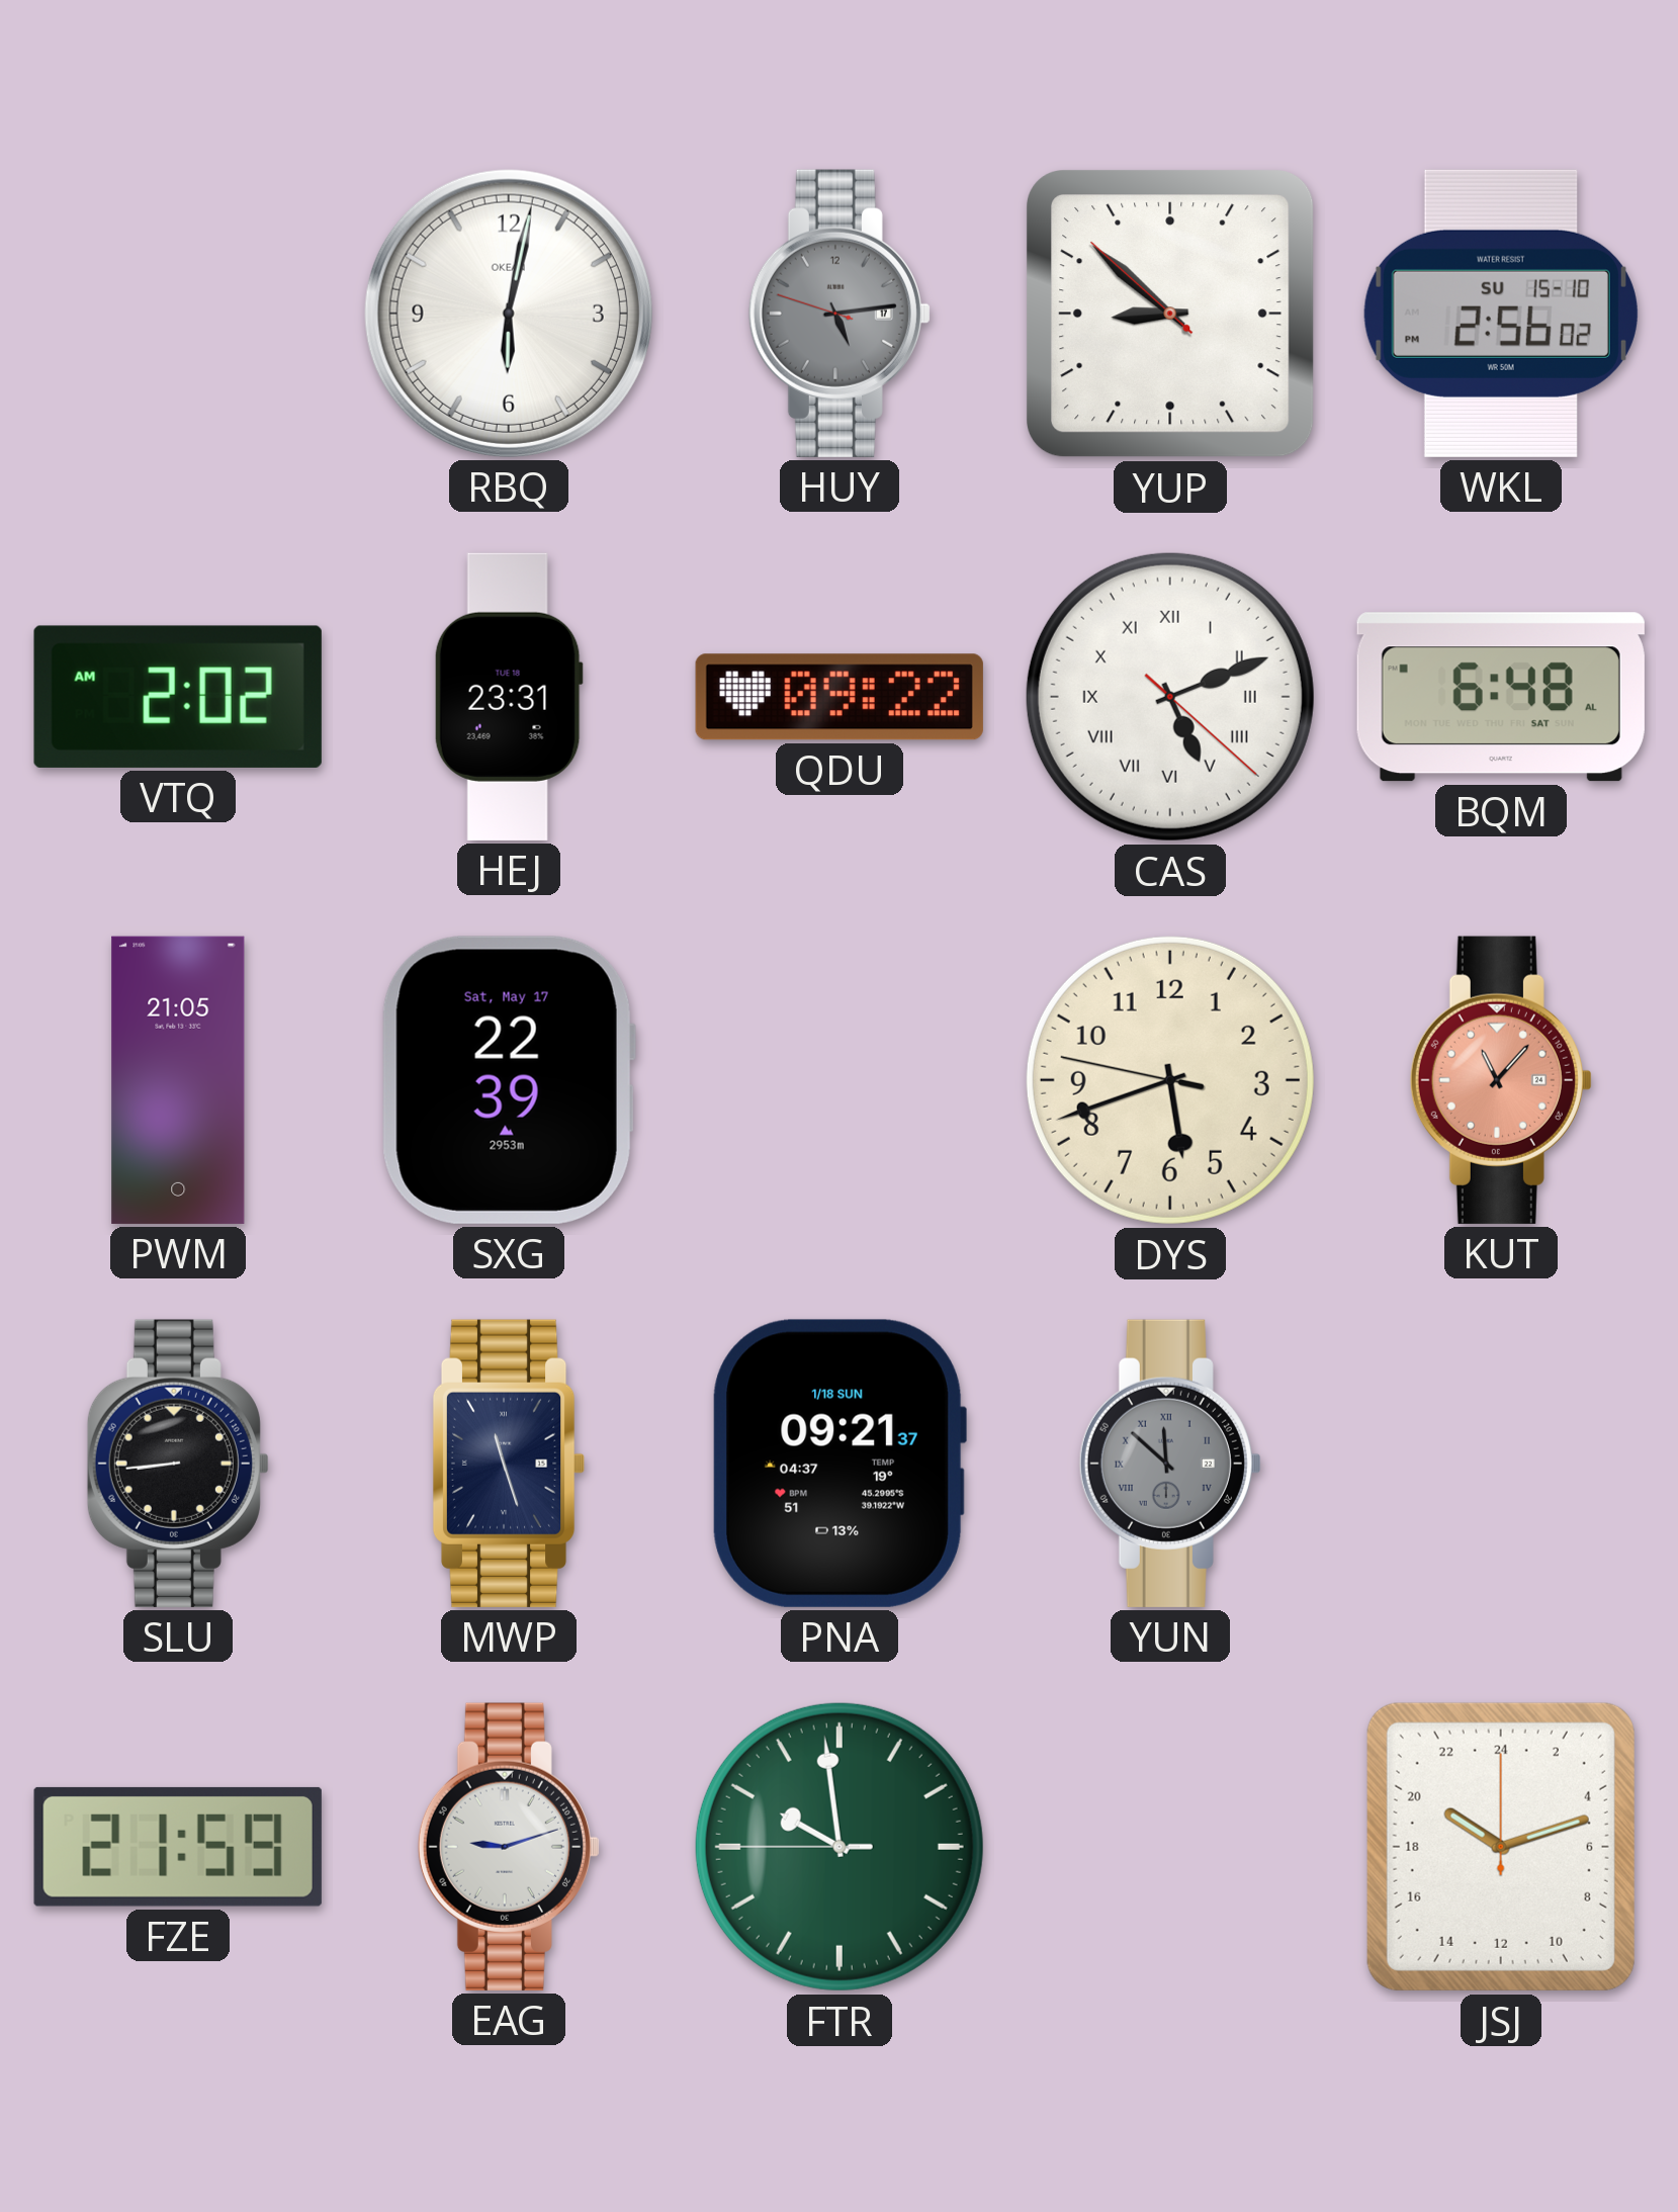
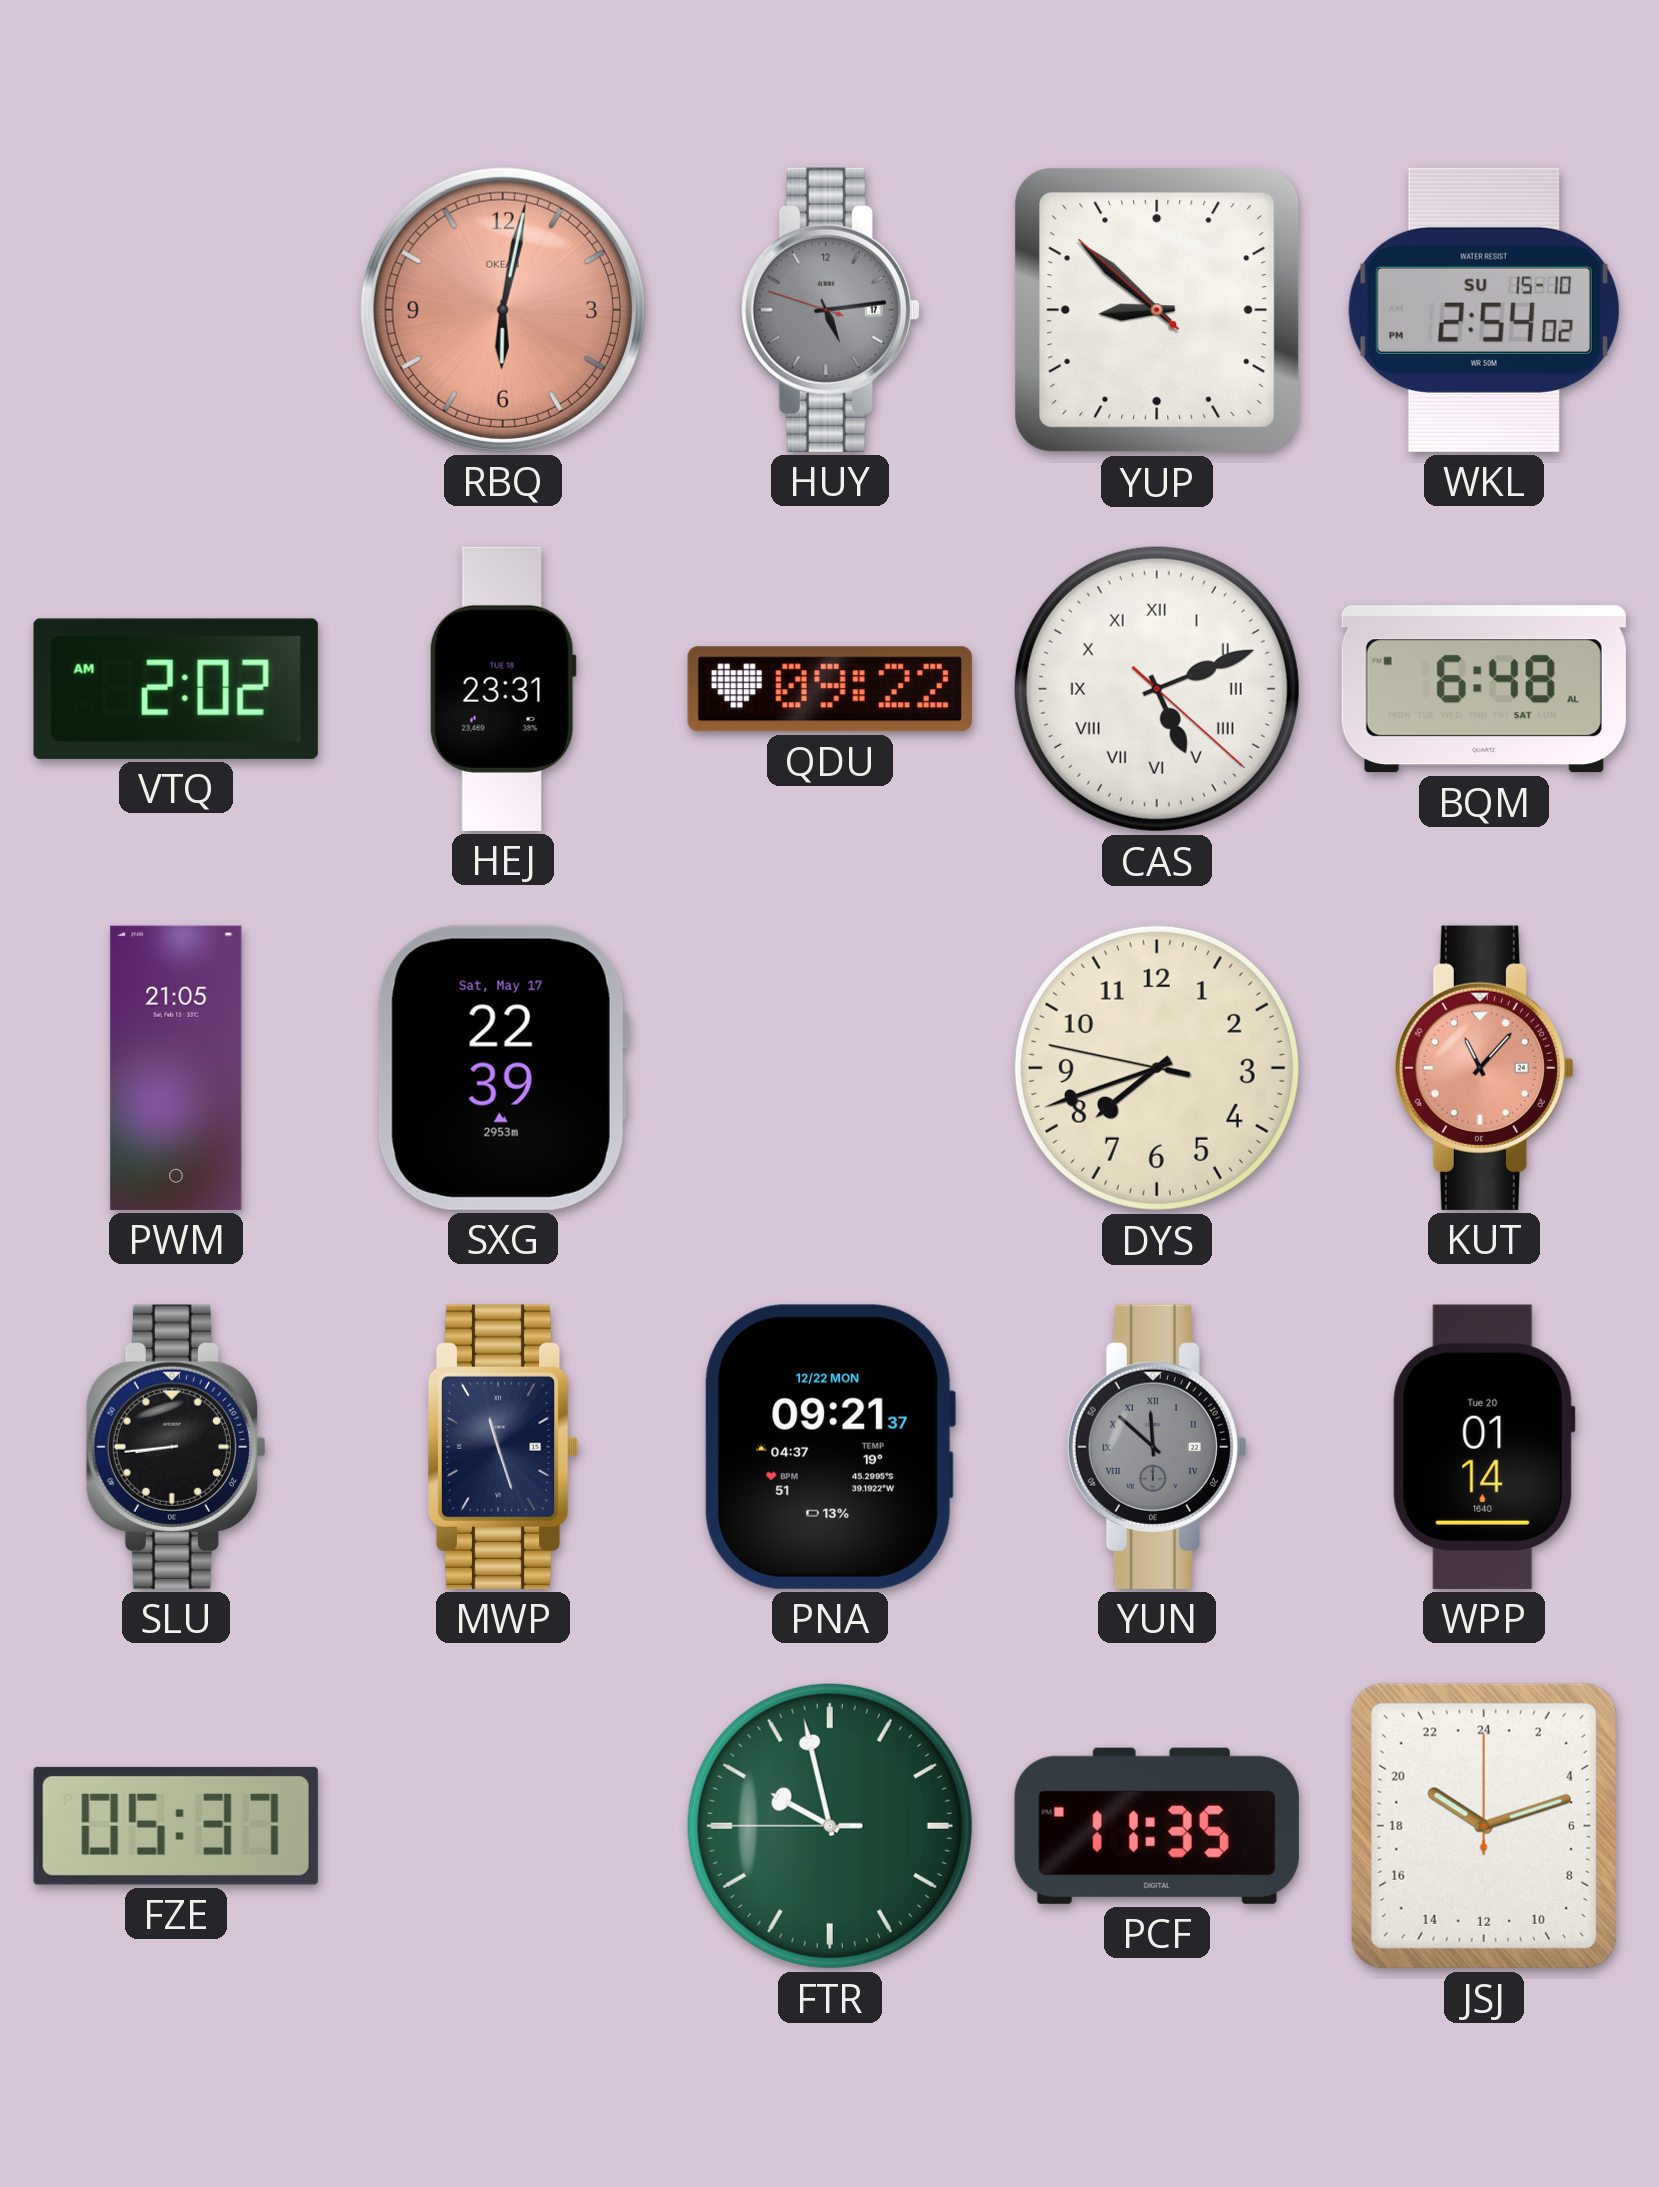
RBQ dial: white -> salmon (503, 310)
WKL: 2:56 -> 2:54 (1484, 310)
DYS: 5:41 -> 7:41 (1157, 1068)
PNA date: 1/18 SUN -> 12/22 MON (830, 1447)
WPP: none -> 01:14 (1484, 1447)
FZE: 21:59 -> 05:37 (176, 1826)
EAG: 9:12 -> none (509, 1847)
FTR: 9:58 -> 9:57 (830, 1826)
PCF: none -> 11:35 (1157, 1826)
